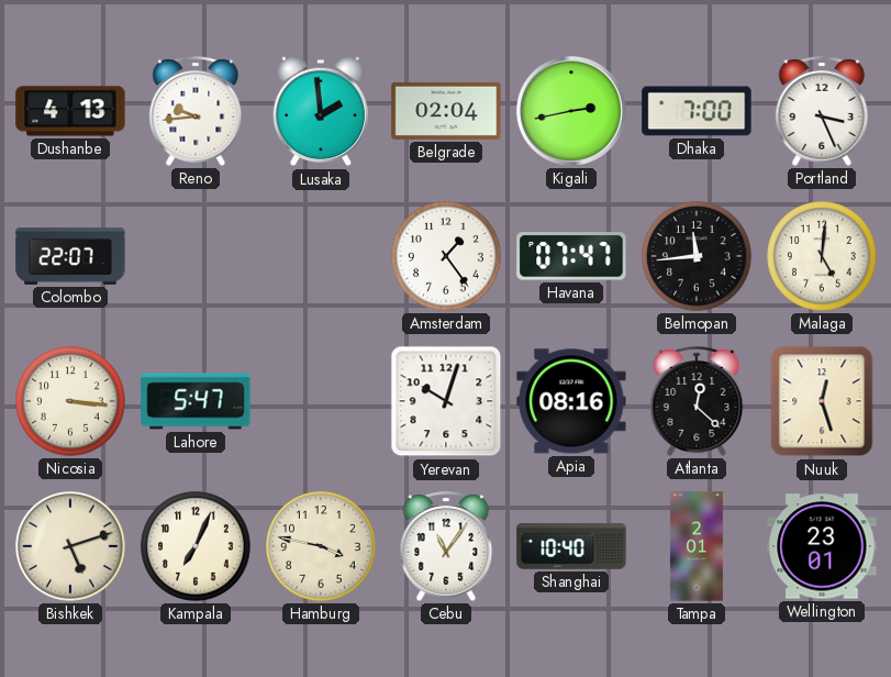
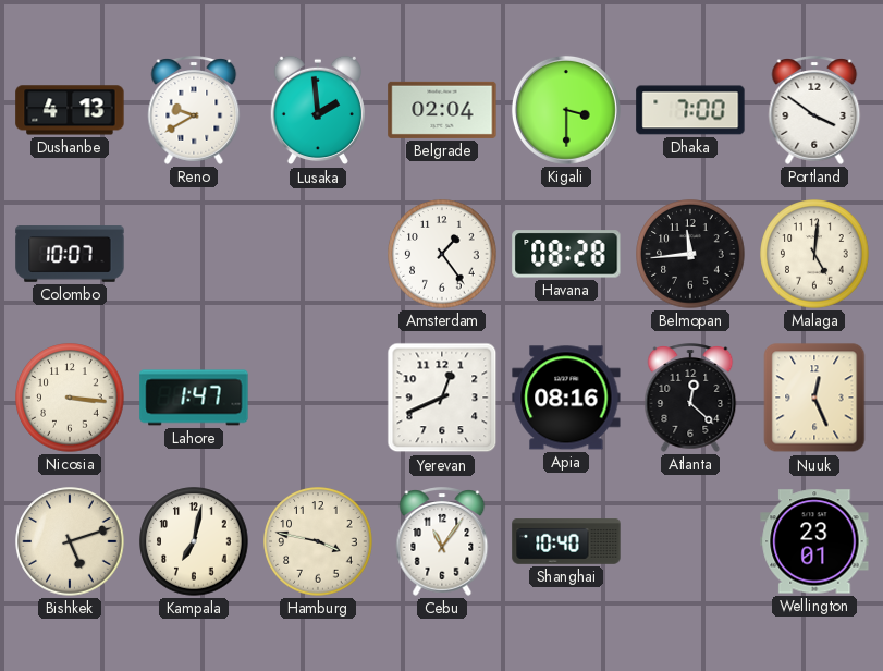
Reno: 9:44 -> 9:40 (194, 110)
Kigali: 2:43 -> 3:30 (566, 110)
Portland: 3:26 -> 3:51 (814, 110)
Colombo: 22:07 -> 10:07 (70, 254)
Havana: 07:47 -> 08:28 (566, 254)
Lahore: 5:47 -> 1:47 (194, 398)
Yerevan: 10:03 -> 12:41 (442, 398)
Nuuk: 12:27 -> 12:26 (814, 398)
Kampala: 7:04 -> 7:02 (194, 541)
Tampa: 2:01 -> none (697, 546)
